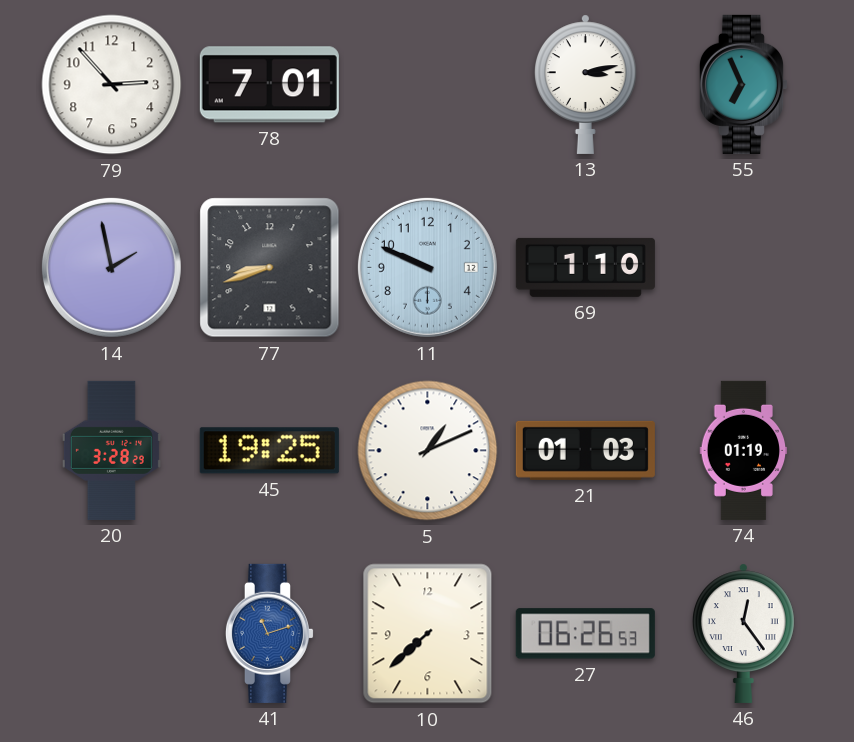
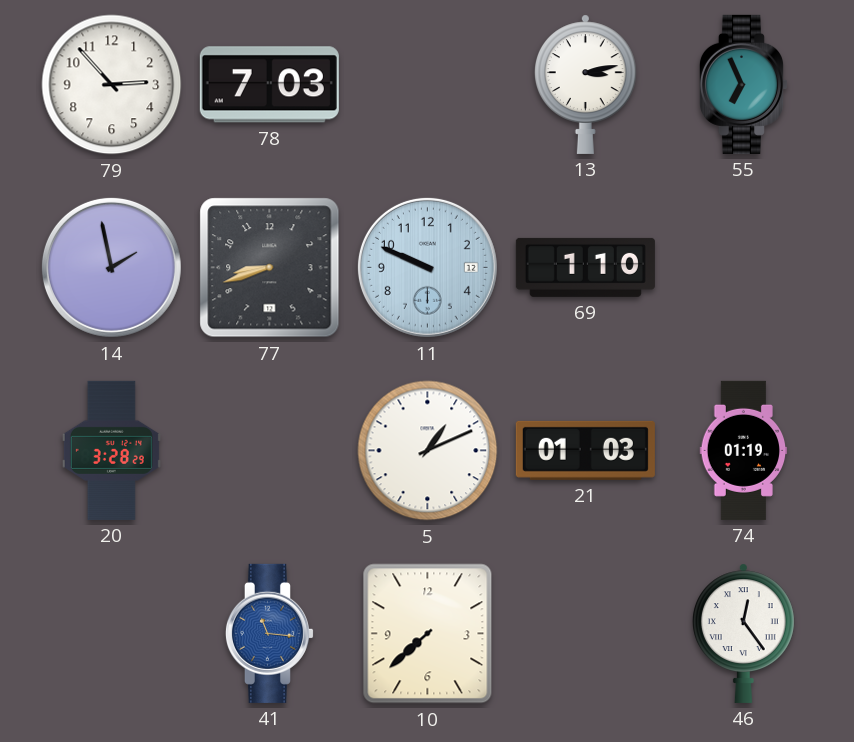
78: 7:01 -> 7:03 (269, 85)
45: 19:25 -> none (269, 451)
41: 11:12 -> 11:16 (269, 633)
27: 06:26 -> none (585, 634)
